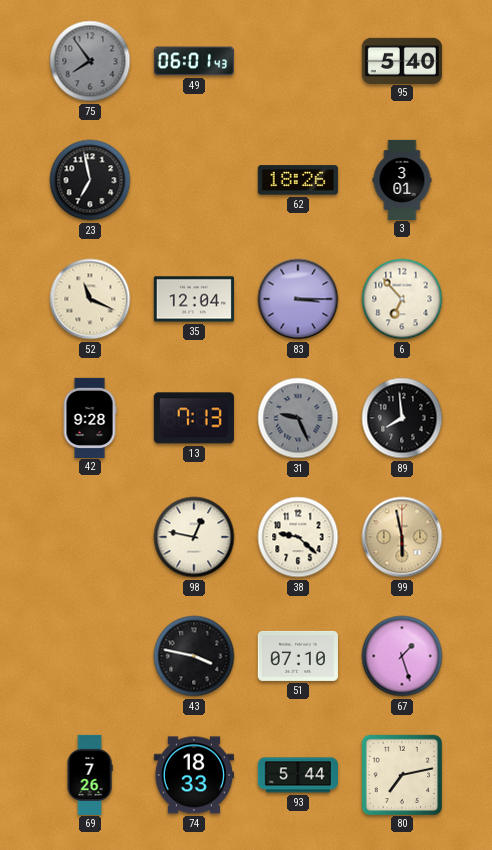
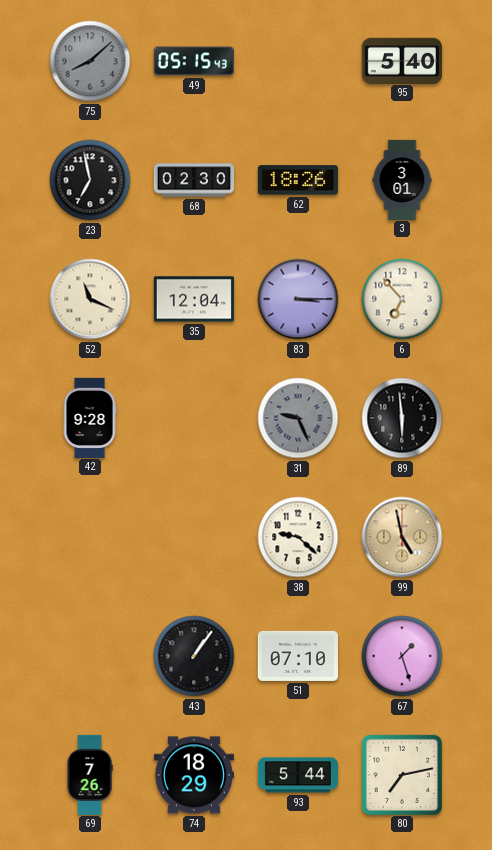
75: 7:54 -> 8:08 (90, 61)
49: 06:01 -> 05:15 (194, 61)
68: none -> 02:30 (193, 180)
13: 7:13 -> none (194, 418)
89: 7:59 -> 5:59 (402, 418)
98: 12:47 -> none (194, 537)
99: 5:58 -> 4:58 (402, 537)
43: 3:47 -> 1:06 (194, 656)
74: 18:33 -> 18:29 (194, 775)
